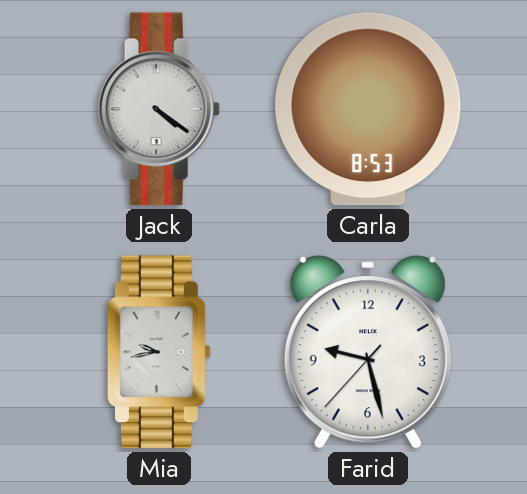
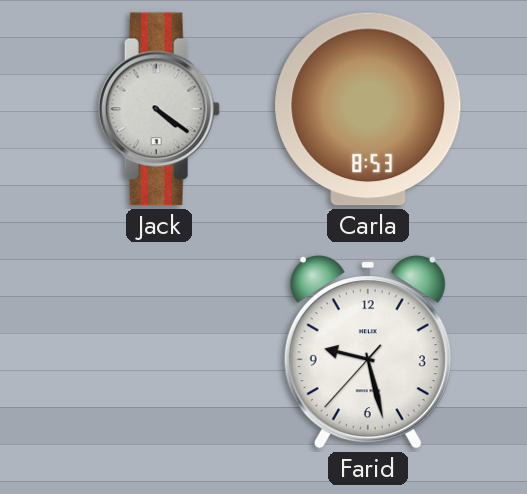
Mia: 9:43 -> none (159, 352)
